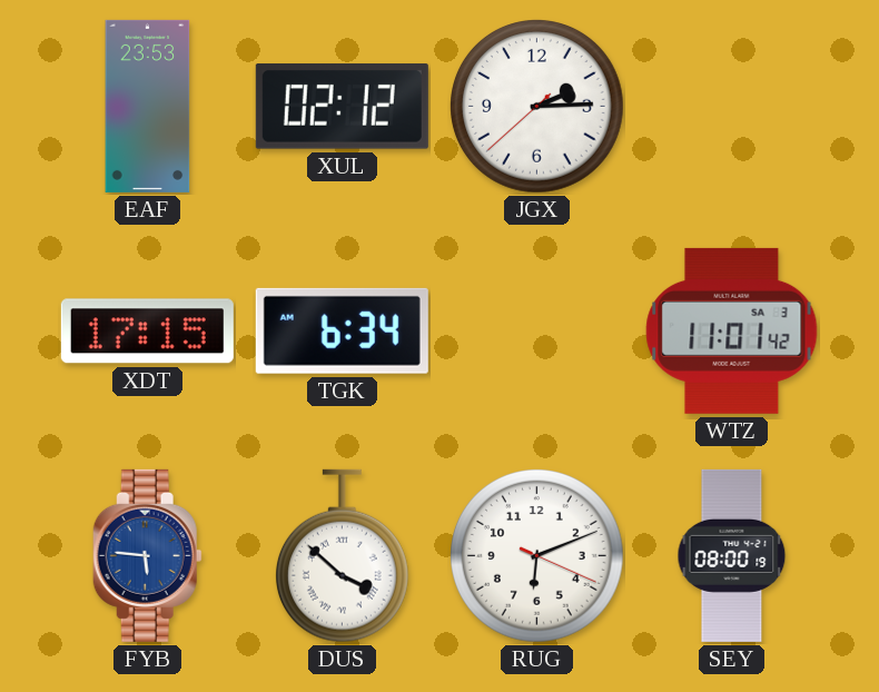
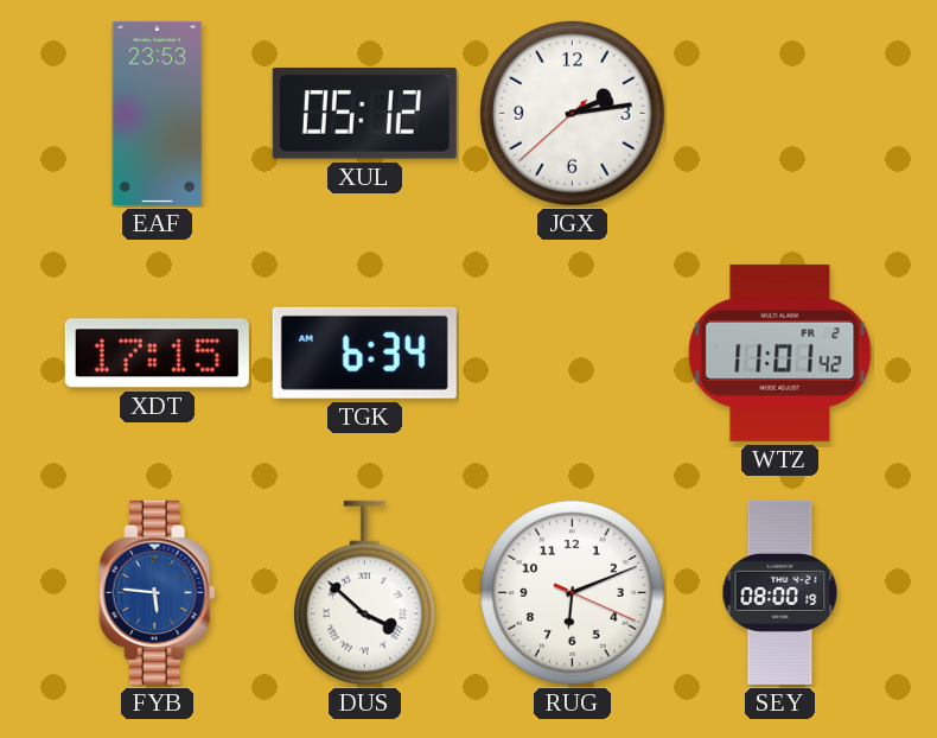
XUL: 02:12 -> 05:12 (364, 114)
JGX: 2:14 -> 2:13 (573, 114)
WTZ date: SA 3 -> FR 2 (780, 352)
